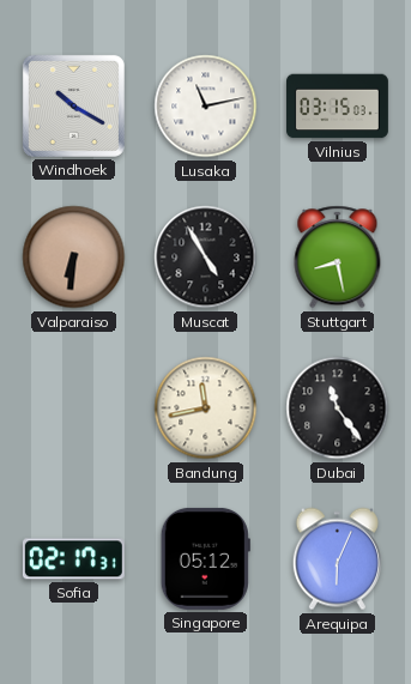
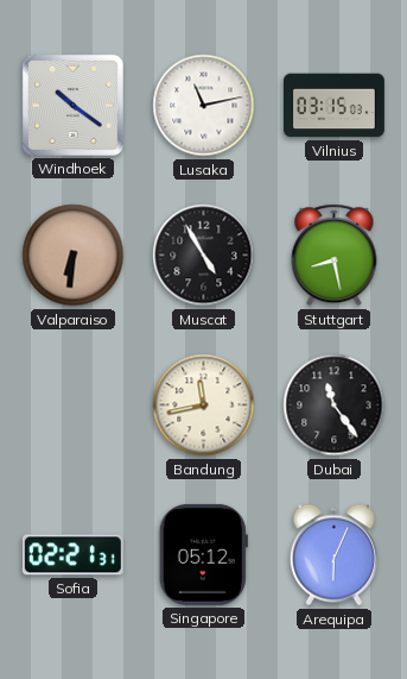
Windhoek: 10:20 -> 10:21 (72, 105)
Sofia: 02:17 -> 02:21 (72, 555)
